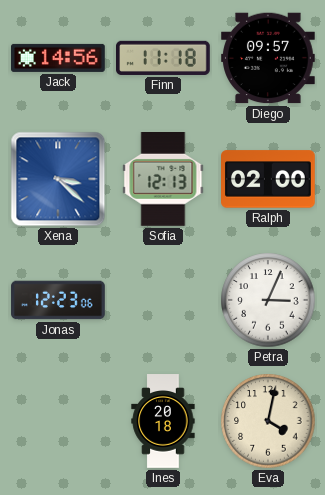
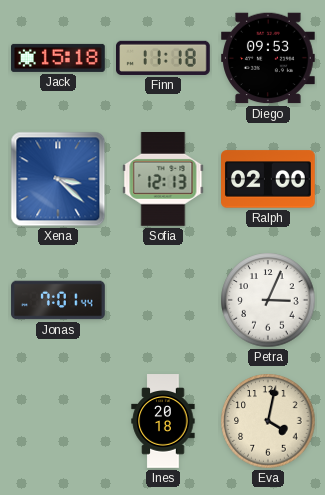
Jack: 14:56 -> 15:18 (59, 58)
Diego: 09:57 -> 09:53 (269, 58)
Jonas: 12:23 -> 7:01 (58, 300)
